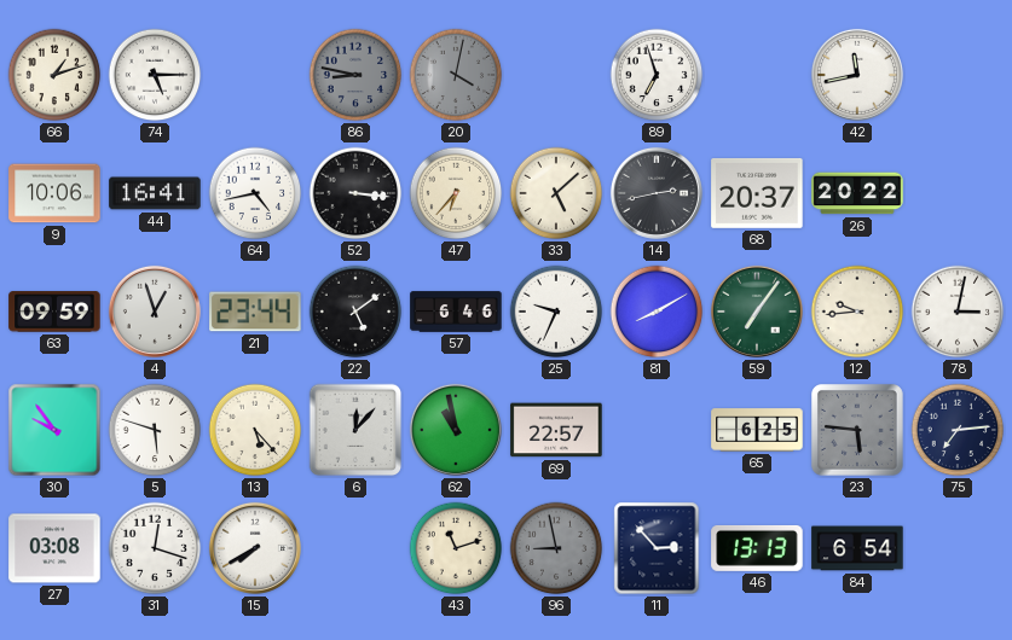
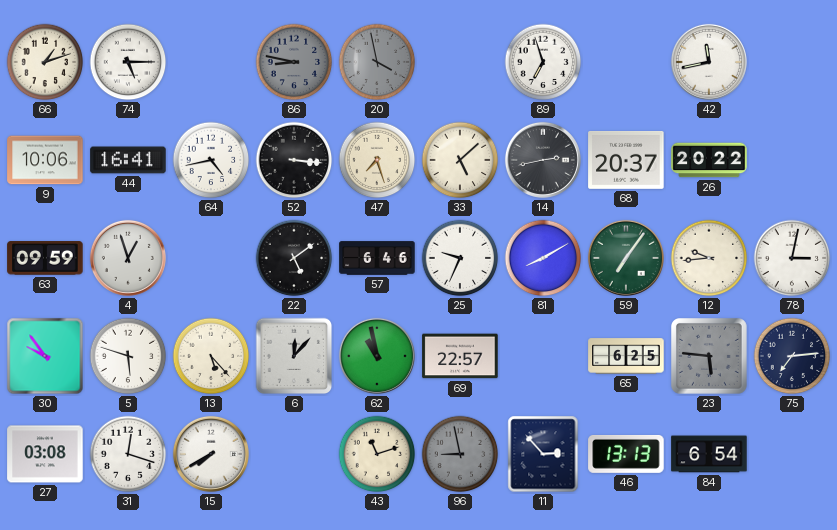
20: 4:02 -> 3:58 (377, 62)
47: 6:37 -> 7:27 (377, 160)
21: 23:44 -> none (255, 312)
